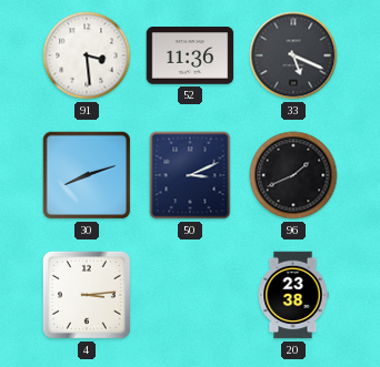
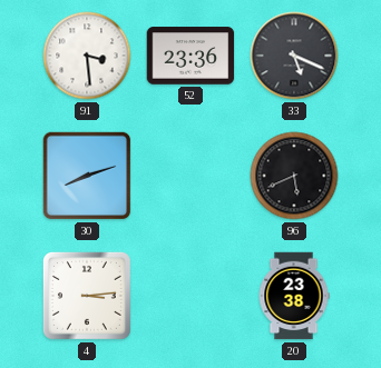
52: 11:36 -> 23:36 (190, 56)
50: 3:11 -> none (190, 175)
96: 1:41 -> 5:41 (294, 176)
